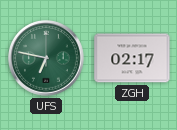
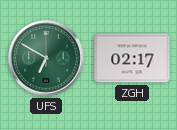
UFS: 6:47 -> 6:50 (47, 59)
